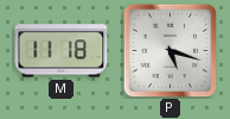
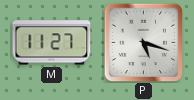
M: 11:18 -> 11:27 (52, 43)
